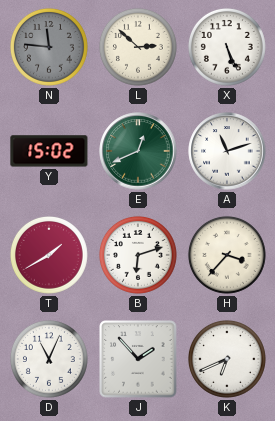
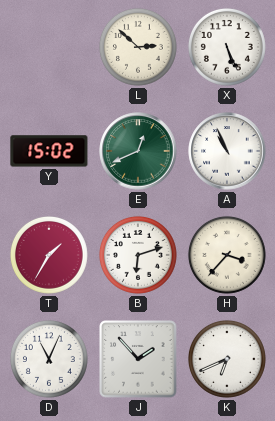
N: 11:46 -> none (49, 47)
A: 11:12 -> 10:56 (227, 151)
T: 1:40 -> 1:35 (49, 255)
